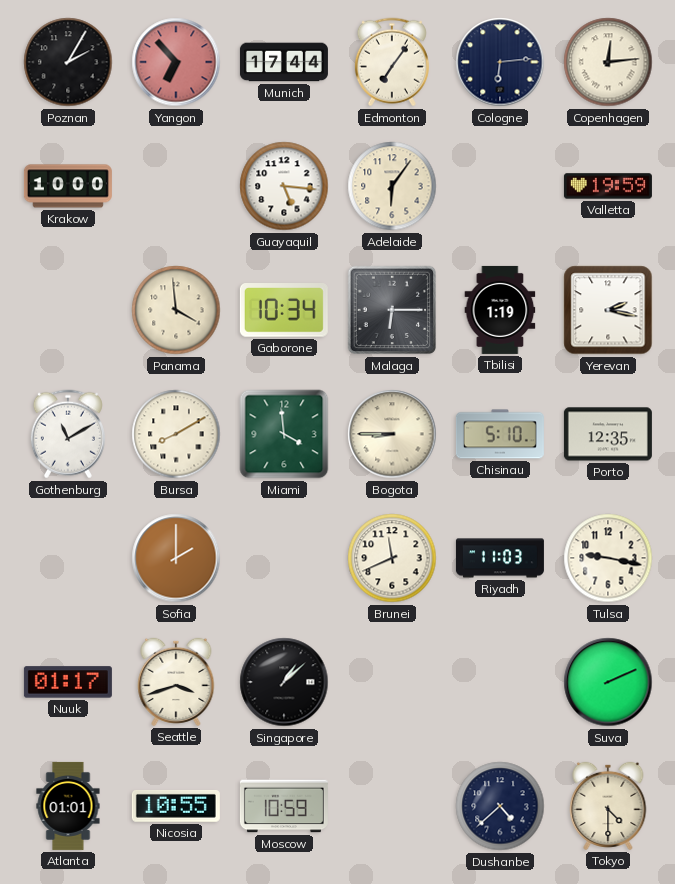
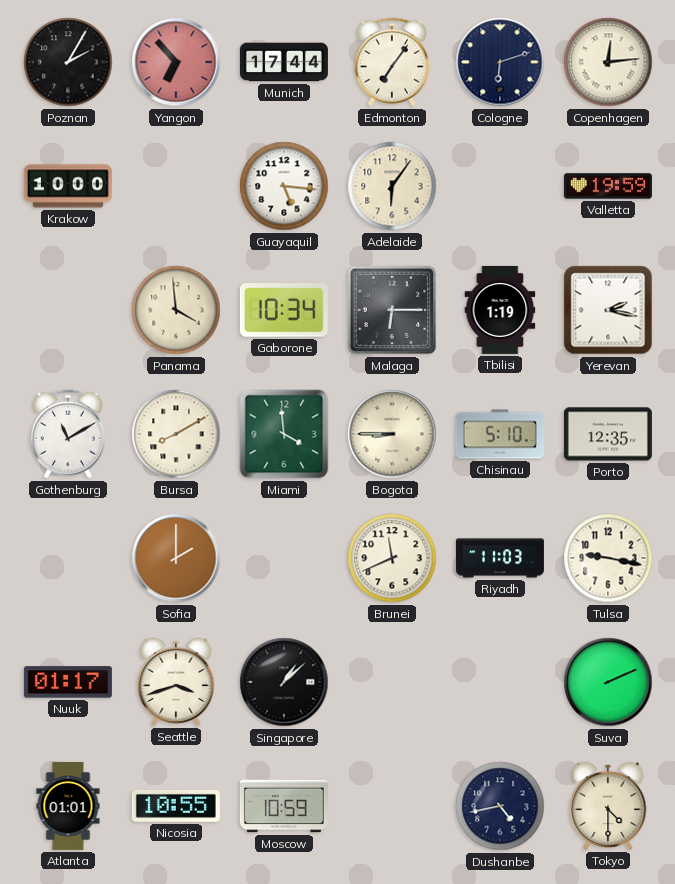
Cologne: 6:14 -> 6:12 (500, 62)
Dushanbe: 4:38 -> 4:43 (500, 806)
